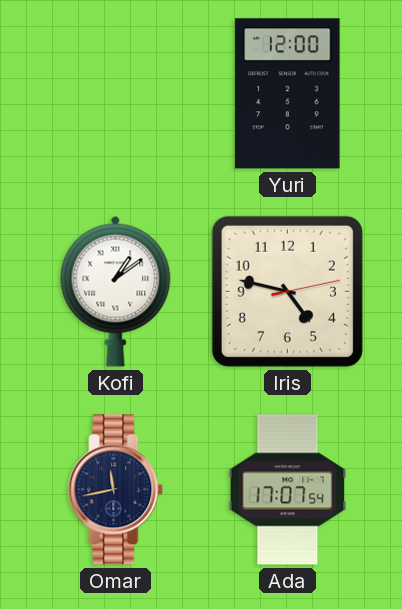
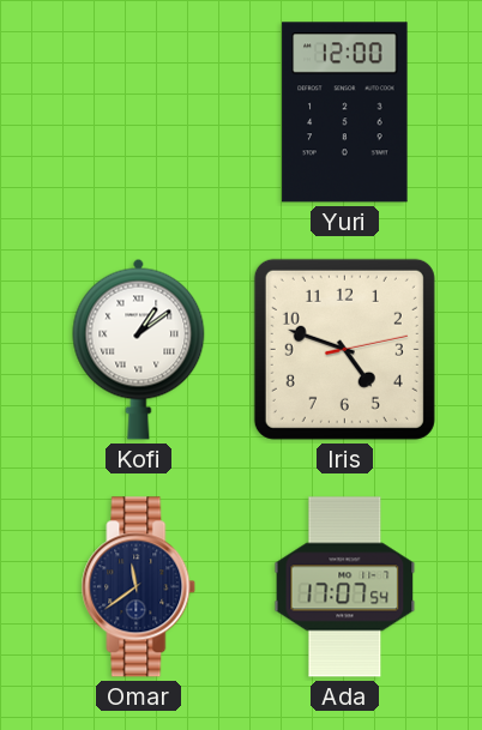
Iris: 4:47 -> 4:48 (344, 349)
Omar: 11:43 -> 11:39 (139, 587)
